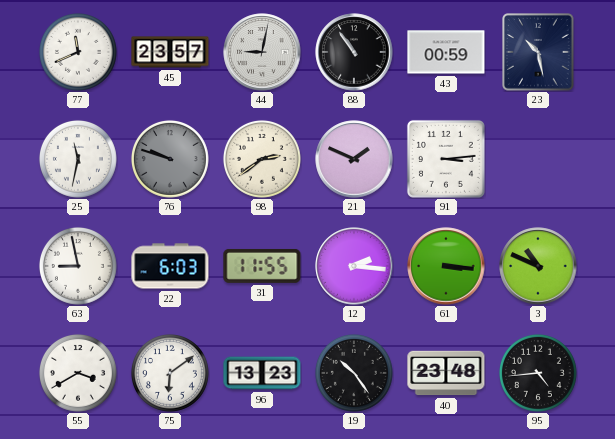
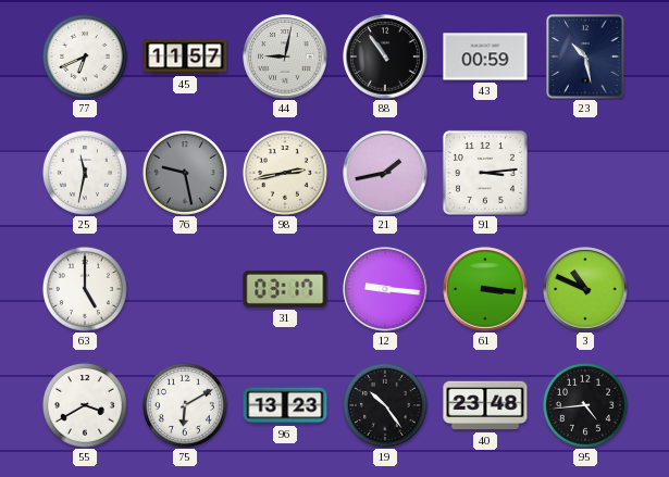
77: 11:41 -> 6:41 (85, 57)
45: 23:57 -> 11:57 (185, 57)
76: 9:48 -> 9:28 (185, 173)
98: 2:39 -> 2:43 (285, 173)
21: 1:49 -> 1:43 (385, 173)
63: 8:58 -> 5:00 (85, 289)
22: 6:03 -> none (170, 266)
31: 11:55 -> 03:17 (285, 289)
12: 2:16 -> 9:16 (385, 289)
75: 6:09 -> 6:10 (185, 405)
